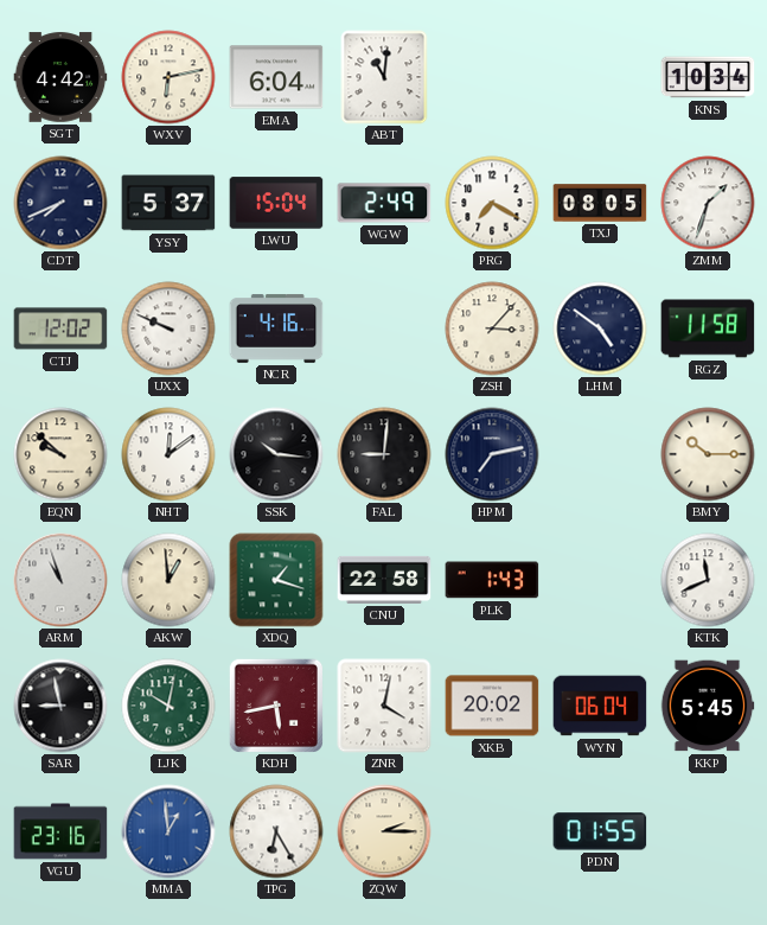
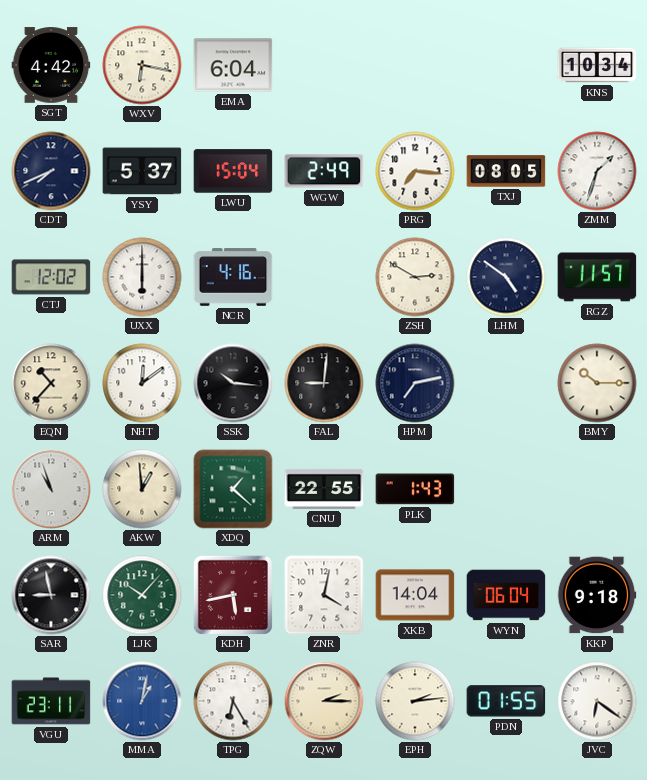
WXV: 6:13 -> 6:17 (142, 65)
ABT: 11:01 -> none (384, 77)
PRG: 7:20 -> 7:16 (415, 171)
UXX: 9:49 -> 6:00 (142, 277)
ZSH: 3:07 -> 2:50 (415, 277)
RGZ: 11:58 -> 11:57 (597, 277)
EQN: 9:52 -> 10:37 (51, 383)
XDQ: 1:18 -> 1:22 (233, 489)
CNU: 22:58 -> 22:55 (324, 489)
KTK: 11:41 -> none (708, 580)
LJK: 10:02 -> 10:07 (142, 595)
XKB: 20:02 -> 14:04 (415, 595)
KKP: 5:45 -> 9:18 (597, 595)
VGU: 23:16 -> 23:11 (51, 701)
MMA: 12:59 -> 1:02 (142, 701)
EPH: none -> 2:14 (415, 701)
JVC: none -> 6:21 (597, 701)
